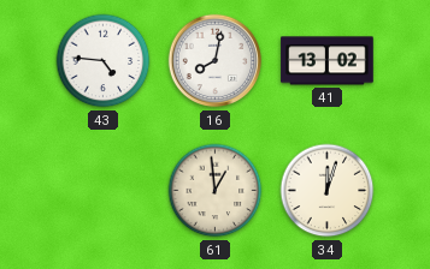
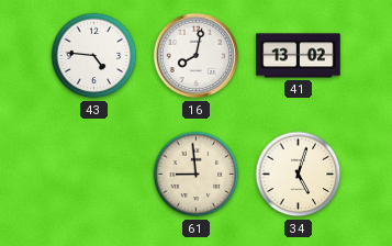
61: 12:59 -> 8:59 (197, 175)
34: 12:03 -> 5:03 (299, 175)
